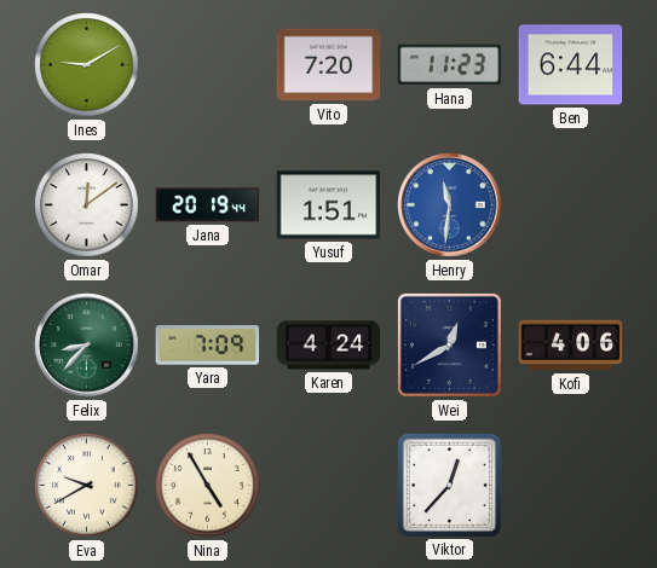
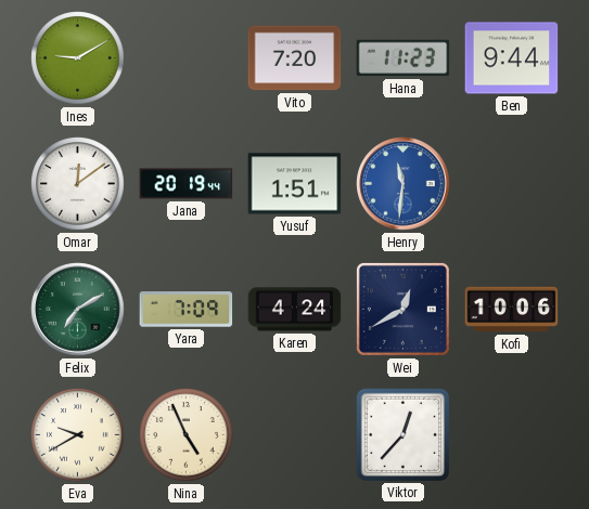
Ben: 6:44 -> 9:44 (512, 58)
Felix: 8:37 -> 7:10 (78, 310)
Kofi: 4:06 -> 10:06 (512, 310)
Nina: 4:55 -> 4:56 (187, 435)
